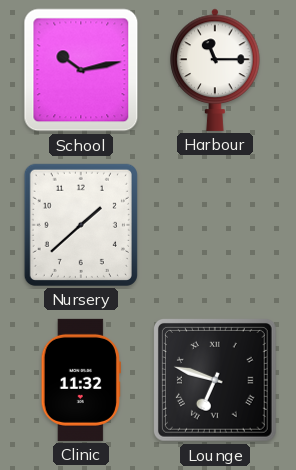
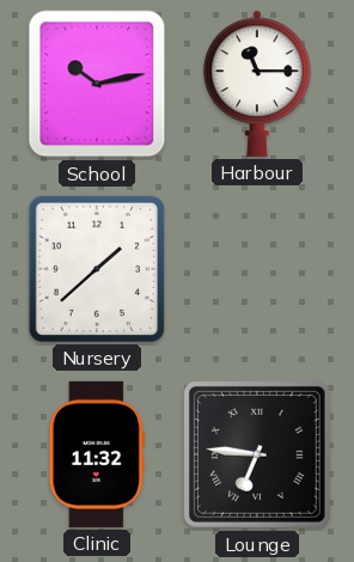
Lounge: 6:48 -> 6:46 (258, 456)
